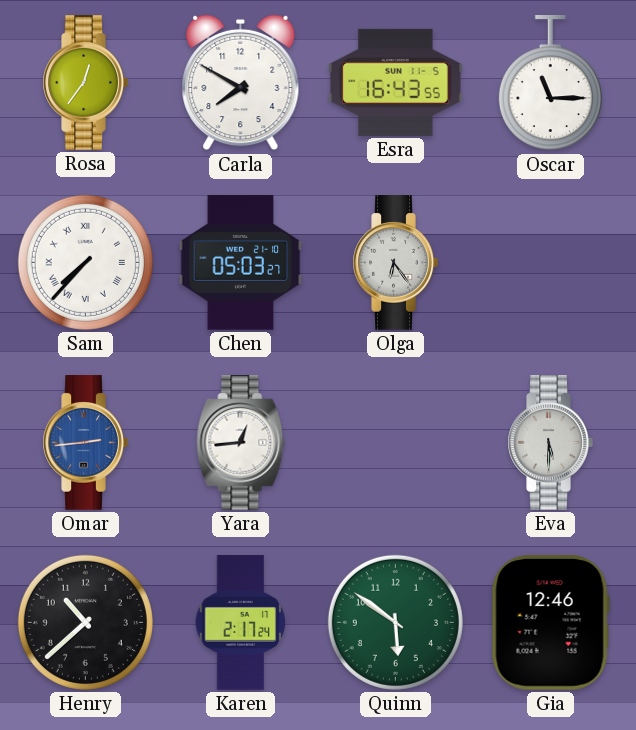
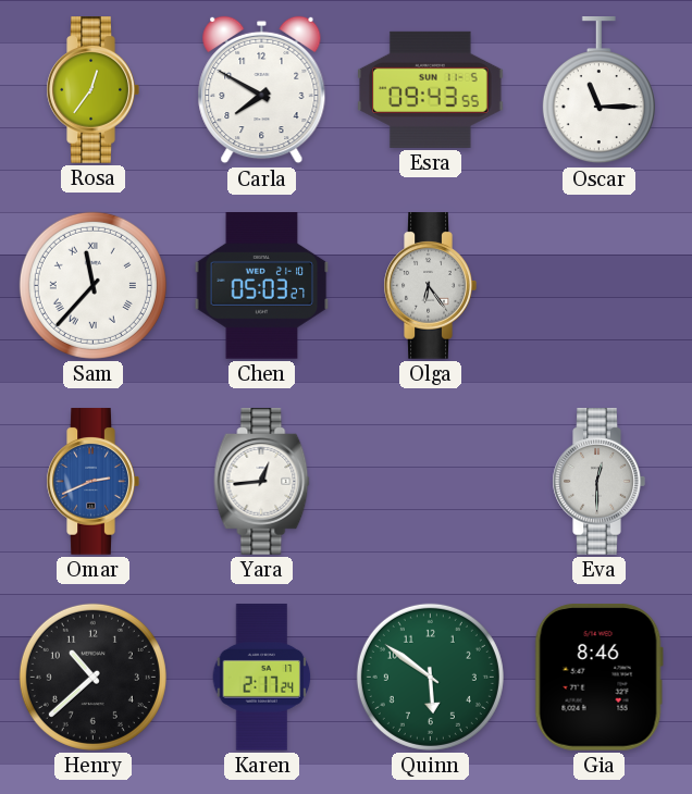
Esra: 16:43 -> 09:43 (431, 89)
Sam: 7:37 -> 11:37 (92, 285)
Omar: 2:44 -> 2:41 (92, 482)
Eva: 5:30 -> 12:30 (598, 482)
Gia: 12:46 -> 8:46 (598, 678)
